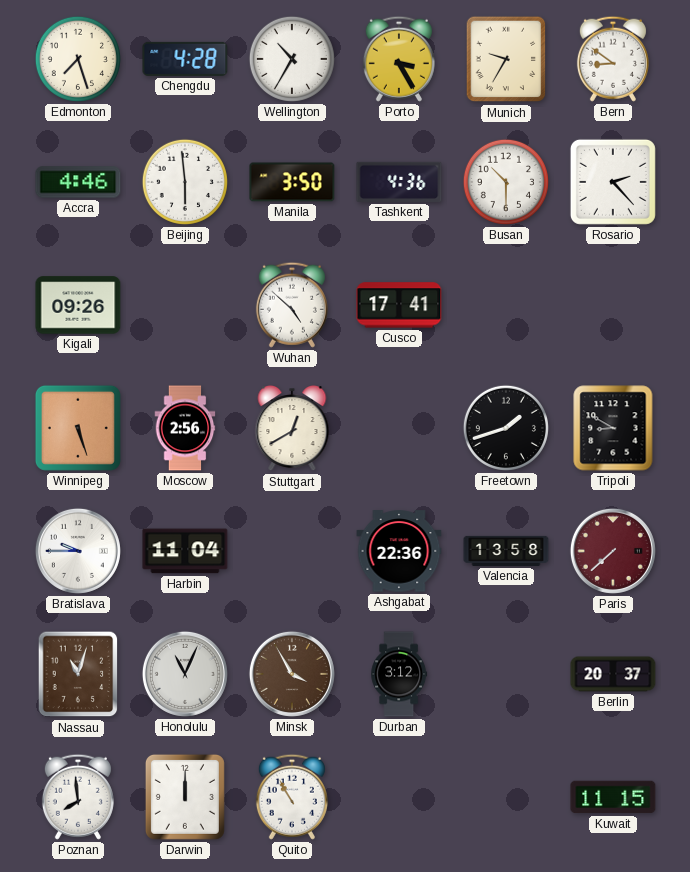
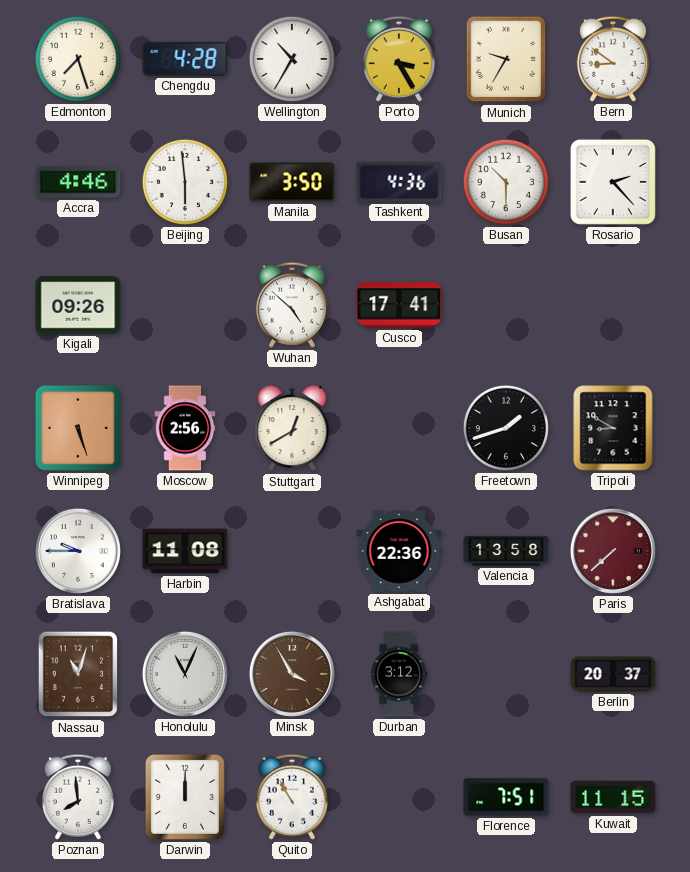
Harbin: 11:04 -> 11:08 (185, 551)
Florence: none -> 7:51 (506, 797)
